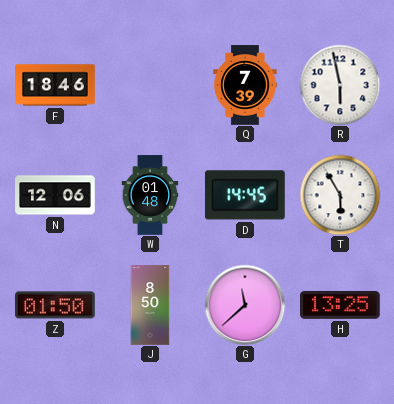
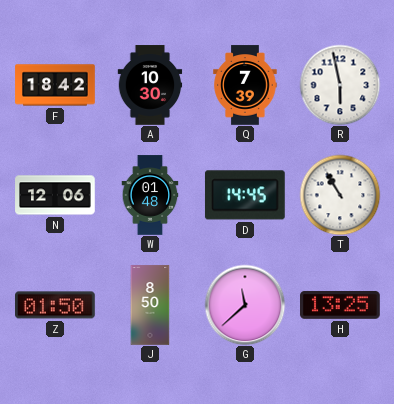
F: 18:46 -> 18:42 (55, 85)
A: none -> 10:30 (150, 85)
T: 5:55 -> 10:55 (340, 195)
